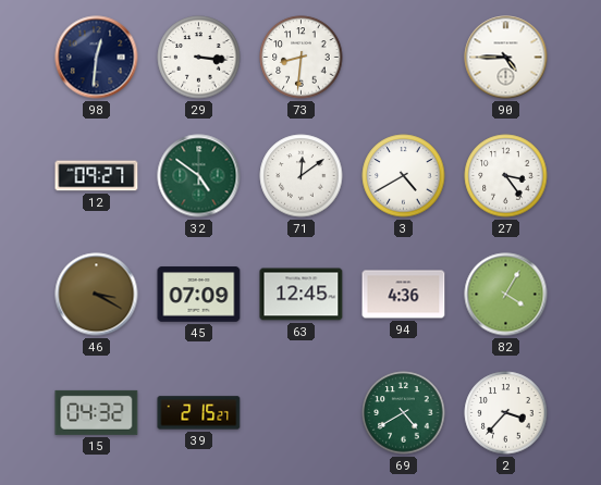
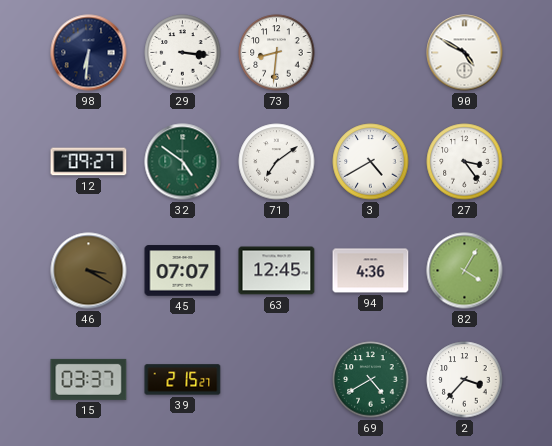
98: 12:31 -> 6:31 (89, 53)
90: 4:45 -> 4:50 (465, 53)
71: 12:09 -> 7:09 (277, 162)
45: 07:09 -> 07:07 (183, 271)
15: 04:32 -> 03:37 (89, 379)
